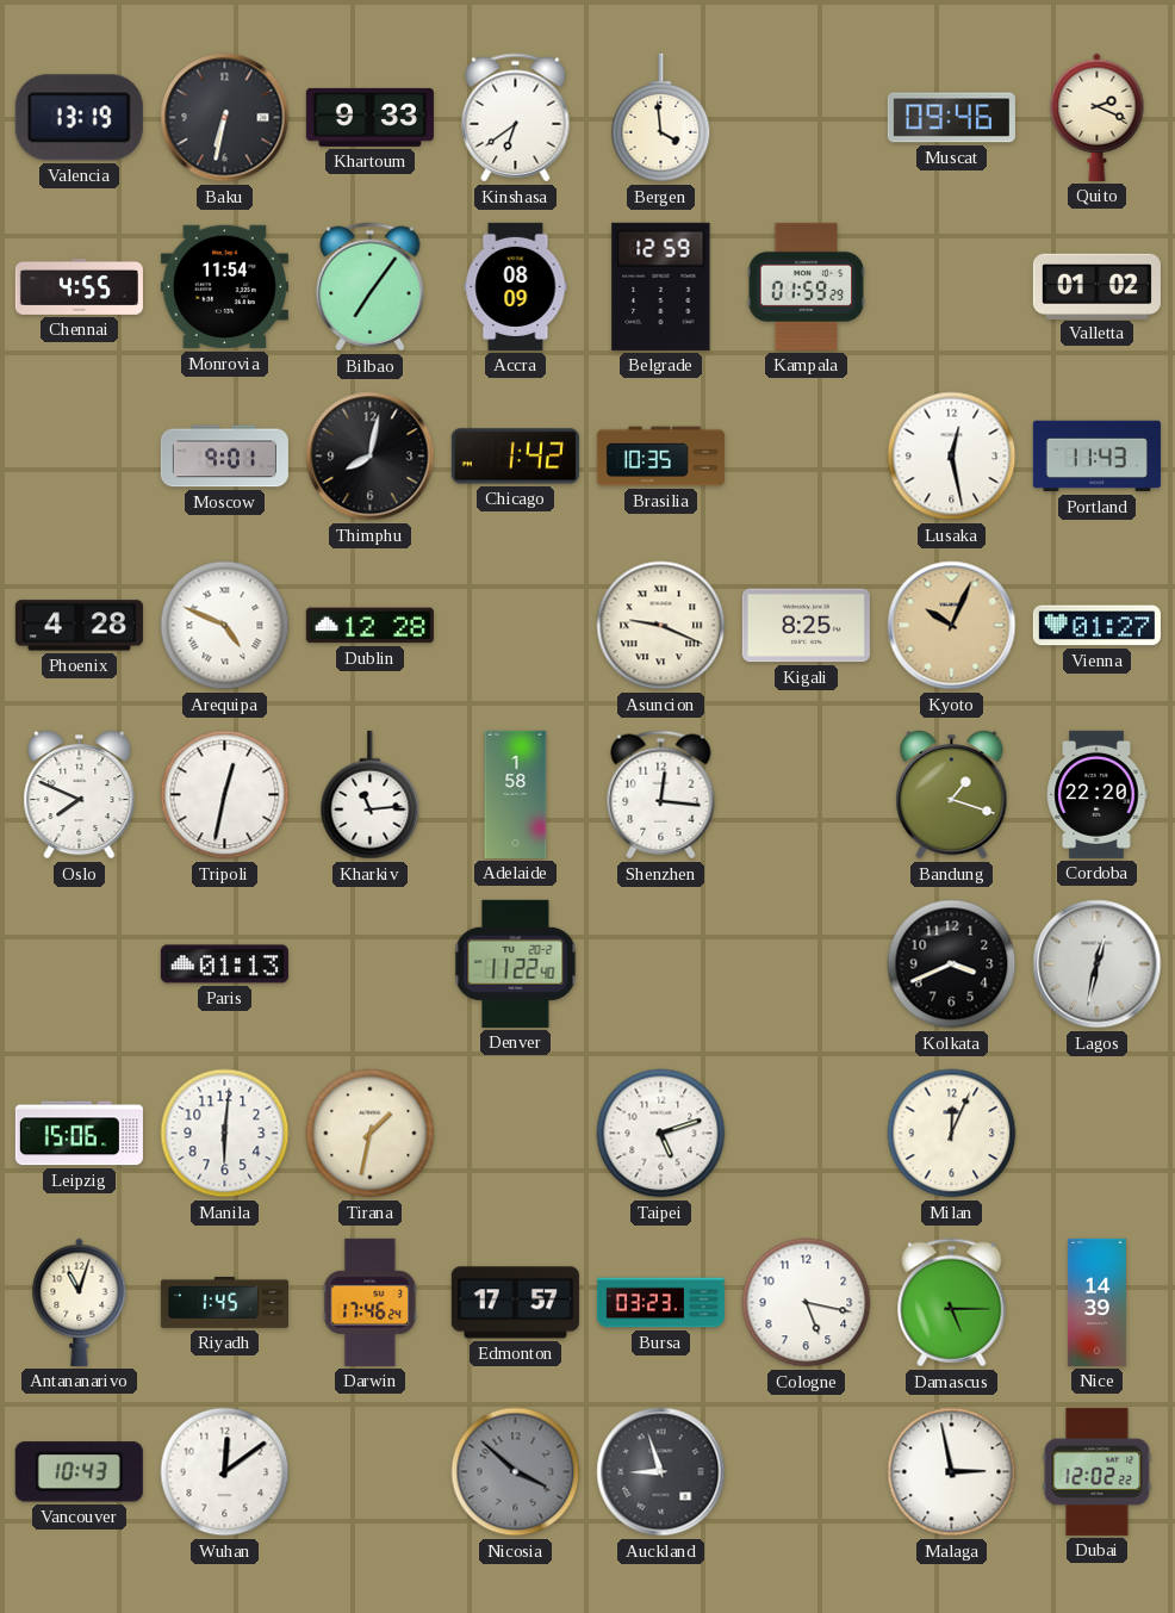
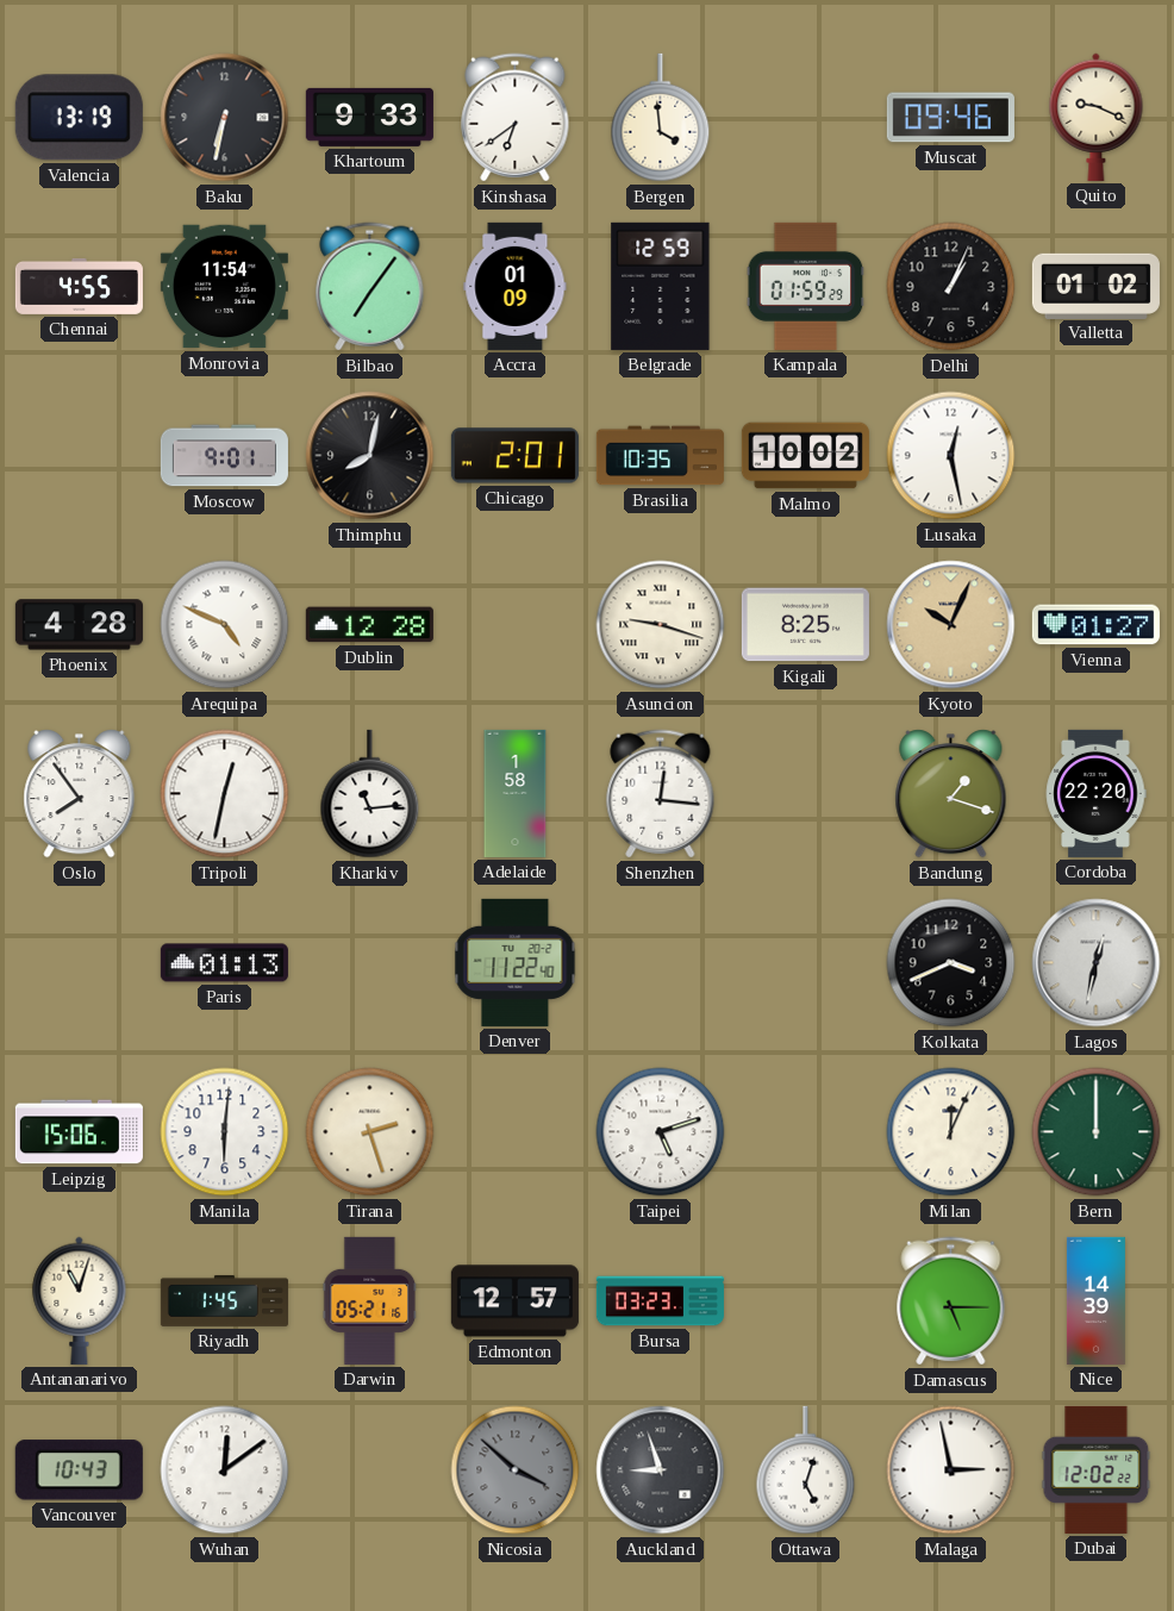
Quito: 2:19 -> 9:19 (1097, 117)
Accra: 08:09 -> 01:09 (516, 286)
Delhi: none -> 1:04 (951, 287)
Chicago: 1:42 -> 2:01 (514, 456)
Malmo: none -> 10:02 (805, 456)
Portland: 11:43 -> none (1096, 457)
Asuncion: 9:19 -> 9:18 (661, 625)
Oslo: 7:49 -> 7:54 (80, 794)
Tirana: 1:32 -> 2:27 (370, 1132)
Bern: none -> 12:00 (1097, 1132)
Darwin: 17:46 -> 05:21 (370, 1300)
Edmonton: 17:57 -> 12:57 (514, 1301)
Cologne: 5:17 -> none (807, 1303)
Ottawa: none -> 5:03 (806, 1470)
